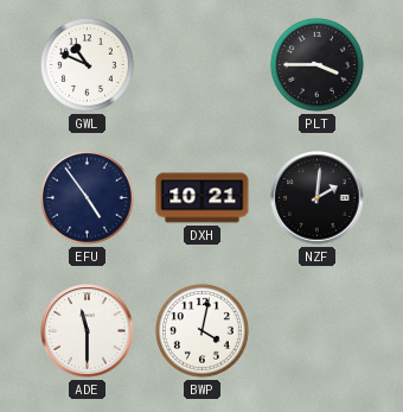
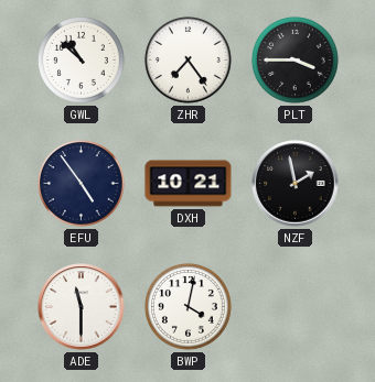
GWL: 10:49 -> 10:52 (81, 59)
ZHR: none -> 7:24 (187, 59)
NZF: 2:01 -> 1:58 (296, 184)
